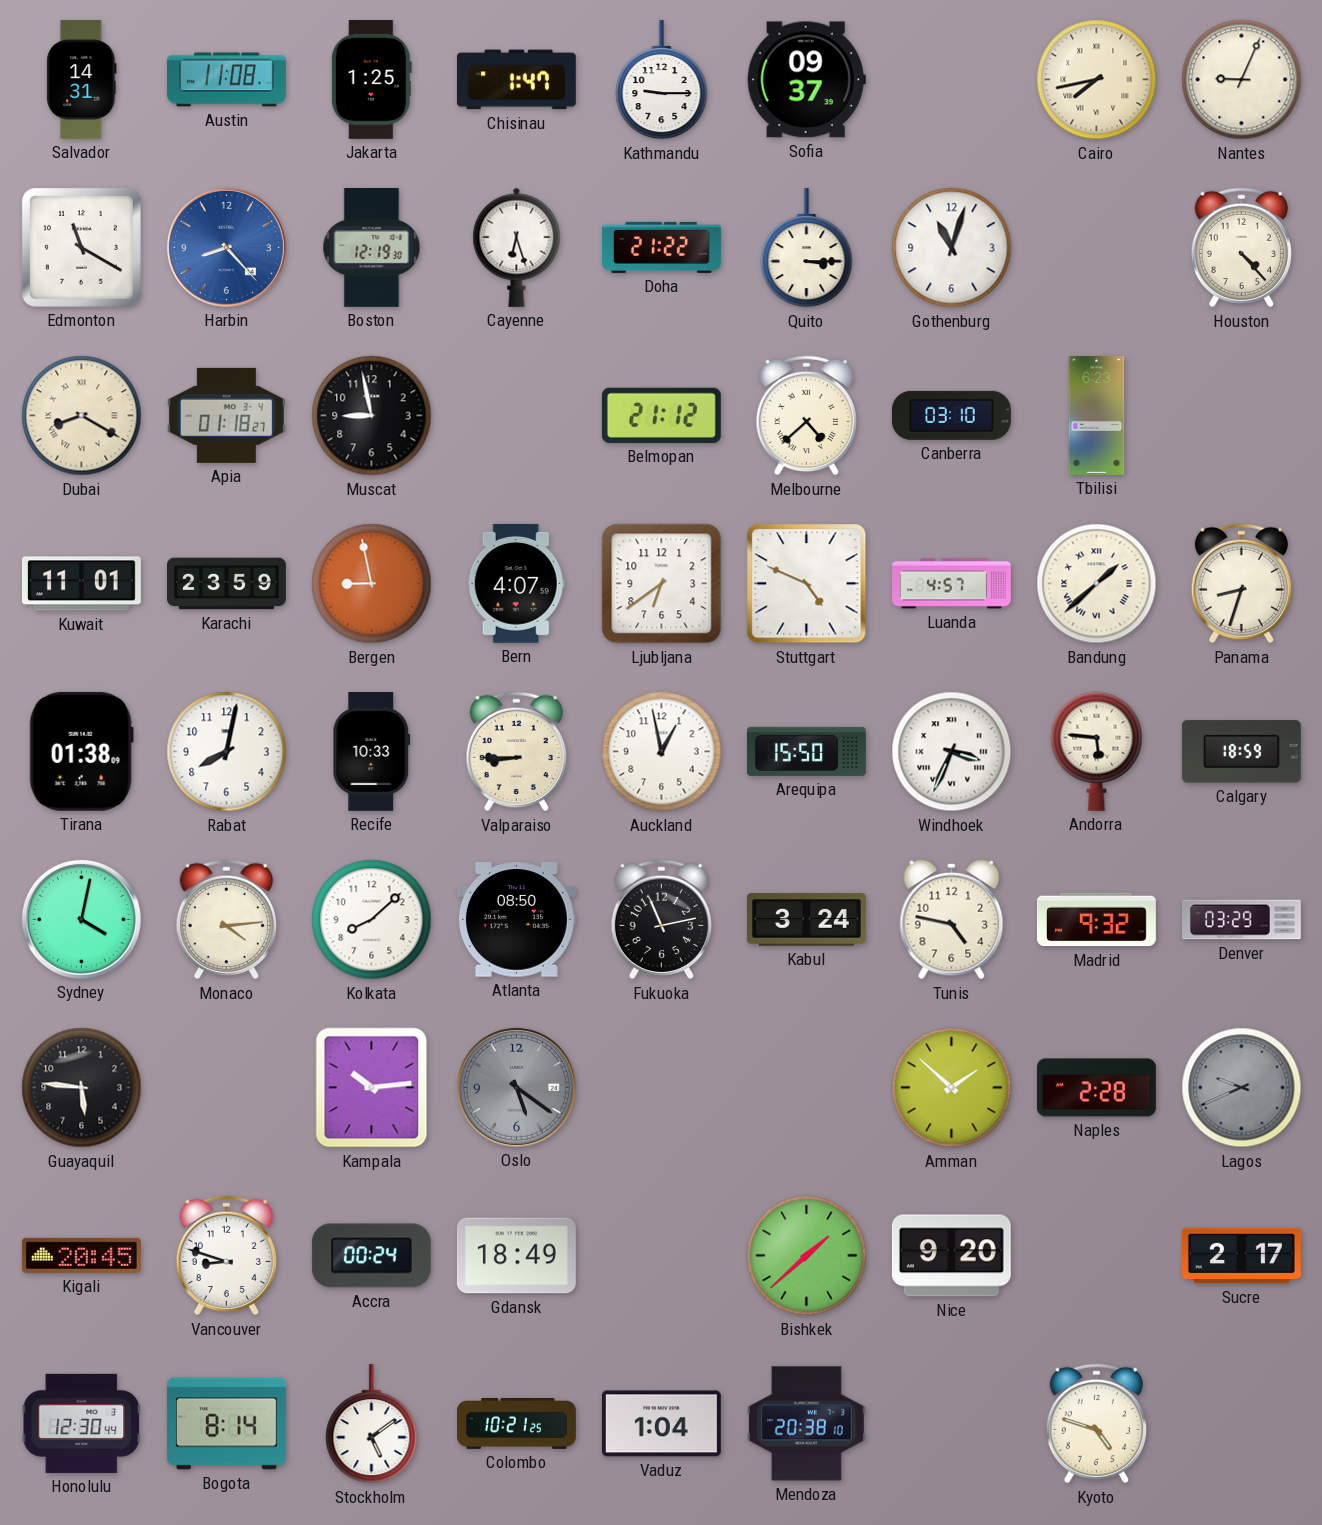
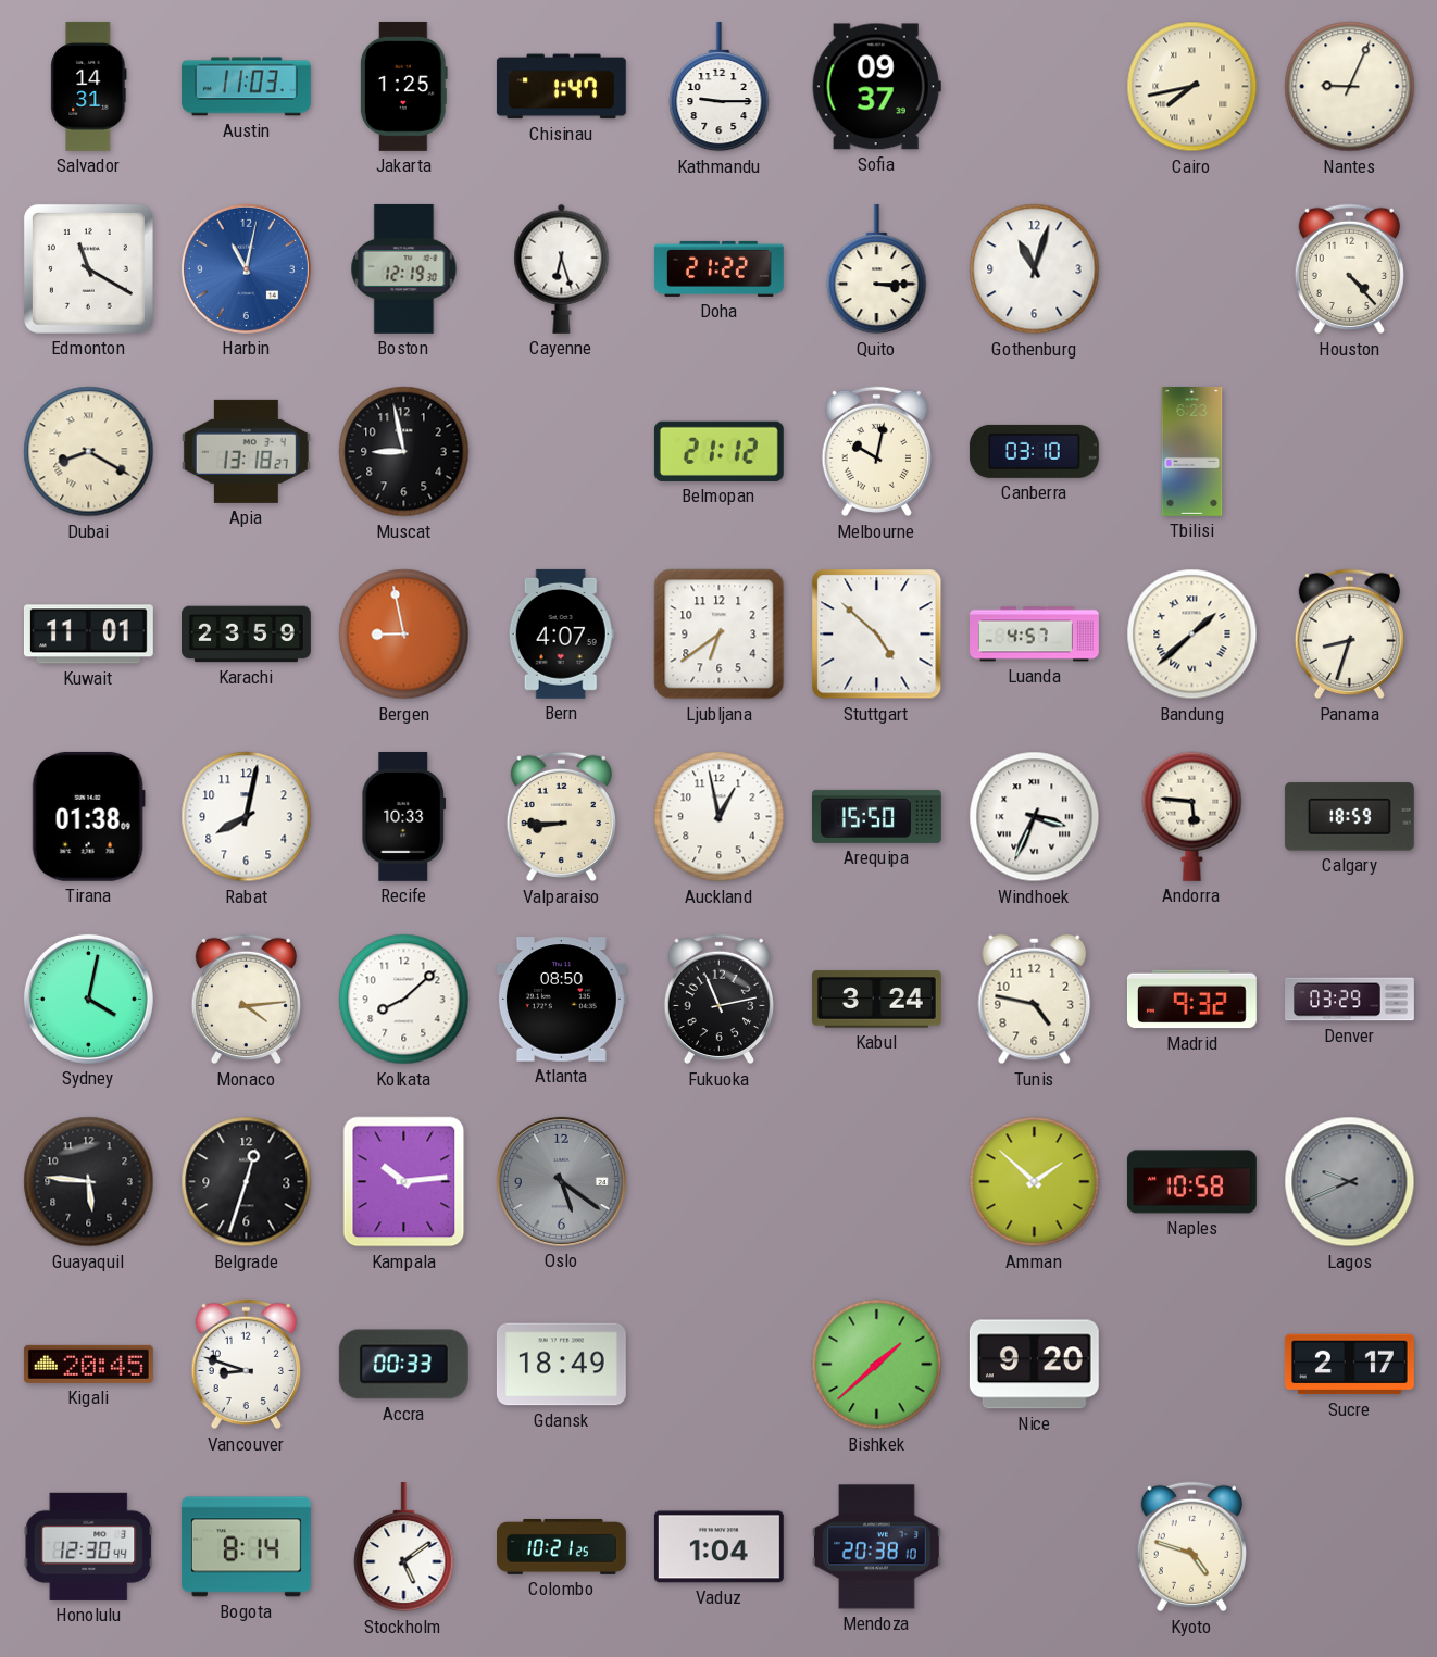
Austin: 11:08 -> 11:03 (246, 87)
Harbin: 8:23 -> 11:02 (246, 268)
Apia: 01:18 -> 13:18 (246, 451)
Melbourne: 4:38 -> 10:02 (876, 452)
Stuttgart: 4:49 -> 4:52 (877, 635)
Belgrade: none -> 12:33 (247, 1182)
Naples: 2:28 -> 10:58 (1192, 1182)
Accra: 00:24 -> 00:33 (403, 1365)
